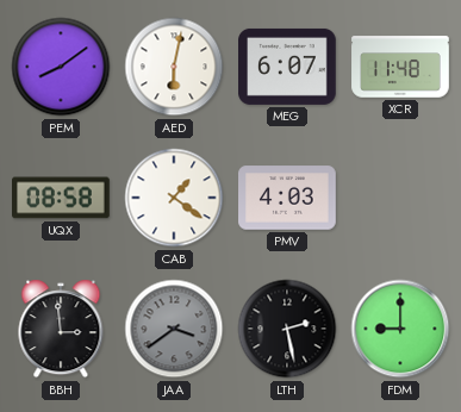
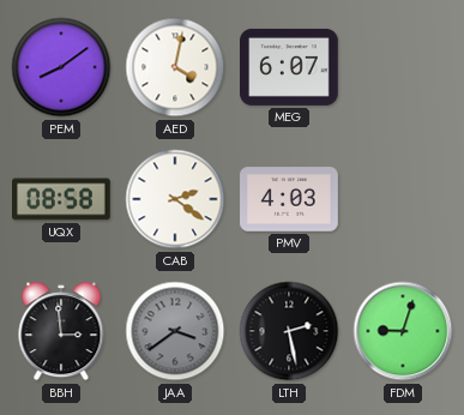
AED: 6:02 -> 4:02 (175, 67)
XCR: 11:48 -> none (400, 67)
CAB: 1:21 -> 2:21 (175, 199)
FDM: 9:00 -> 9:03 (403, 331)
